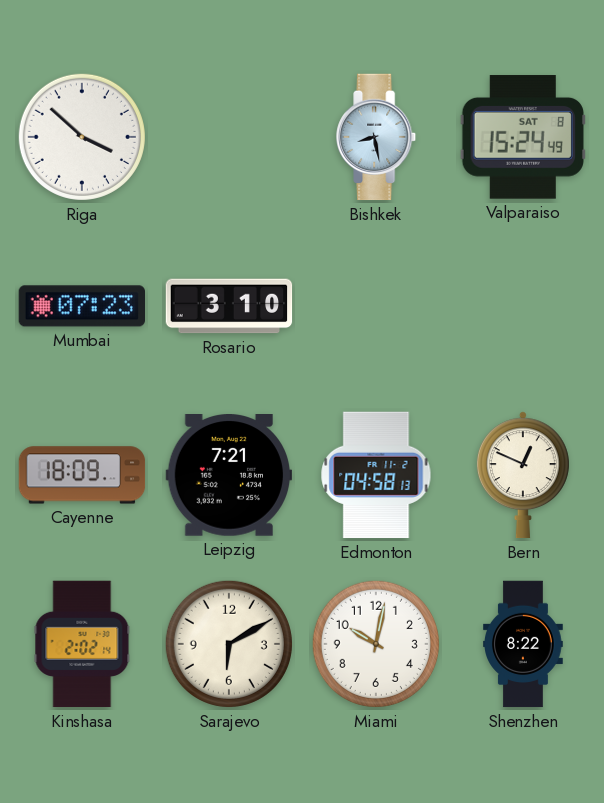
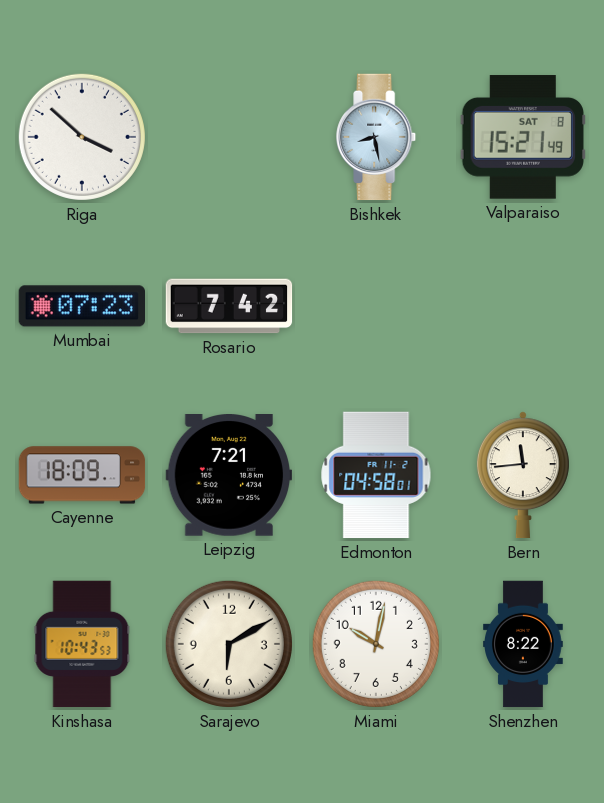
Valparaiso: 15:24 -> 15:21 (522, 137)
Rosario: 3:10 -> 7:42 (229, 306)
Edmonton: 04:58:13 -> 04:58:01 (376, 475)
Bern: 12:49 -> 11:44 (523, 475)
Kinshasa: 2:02 -> 10:43 (82, 644)
